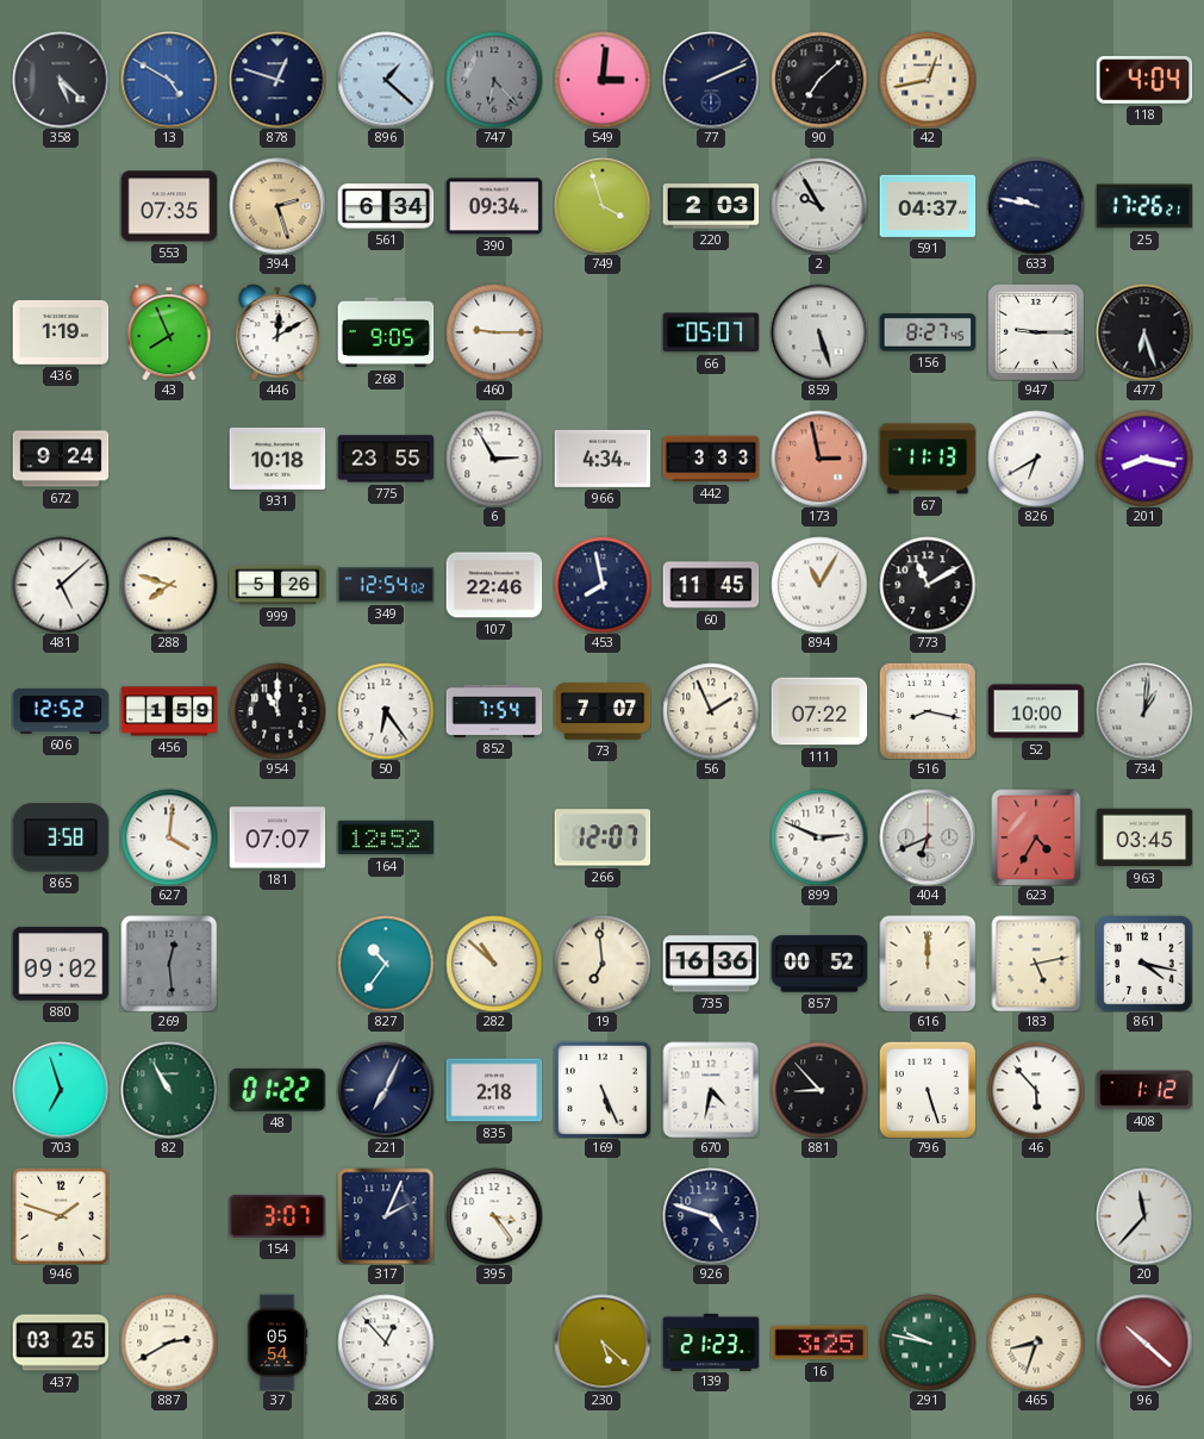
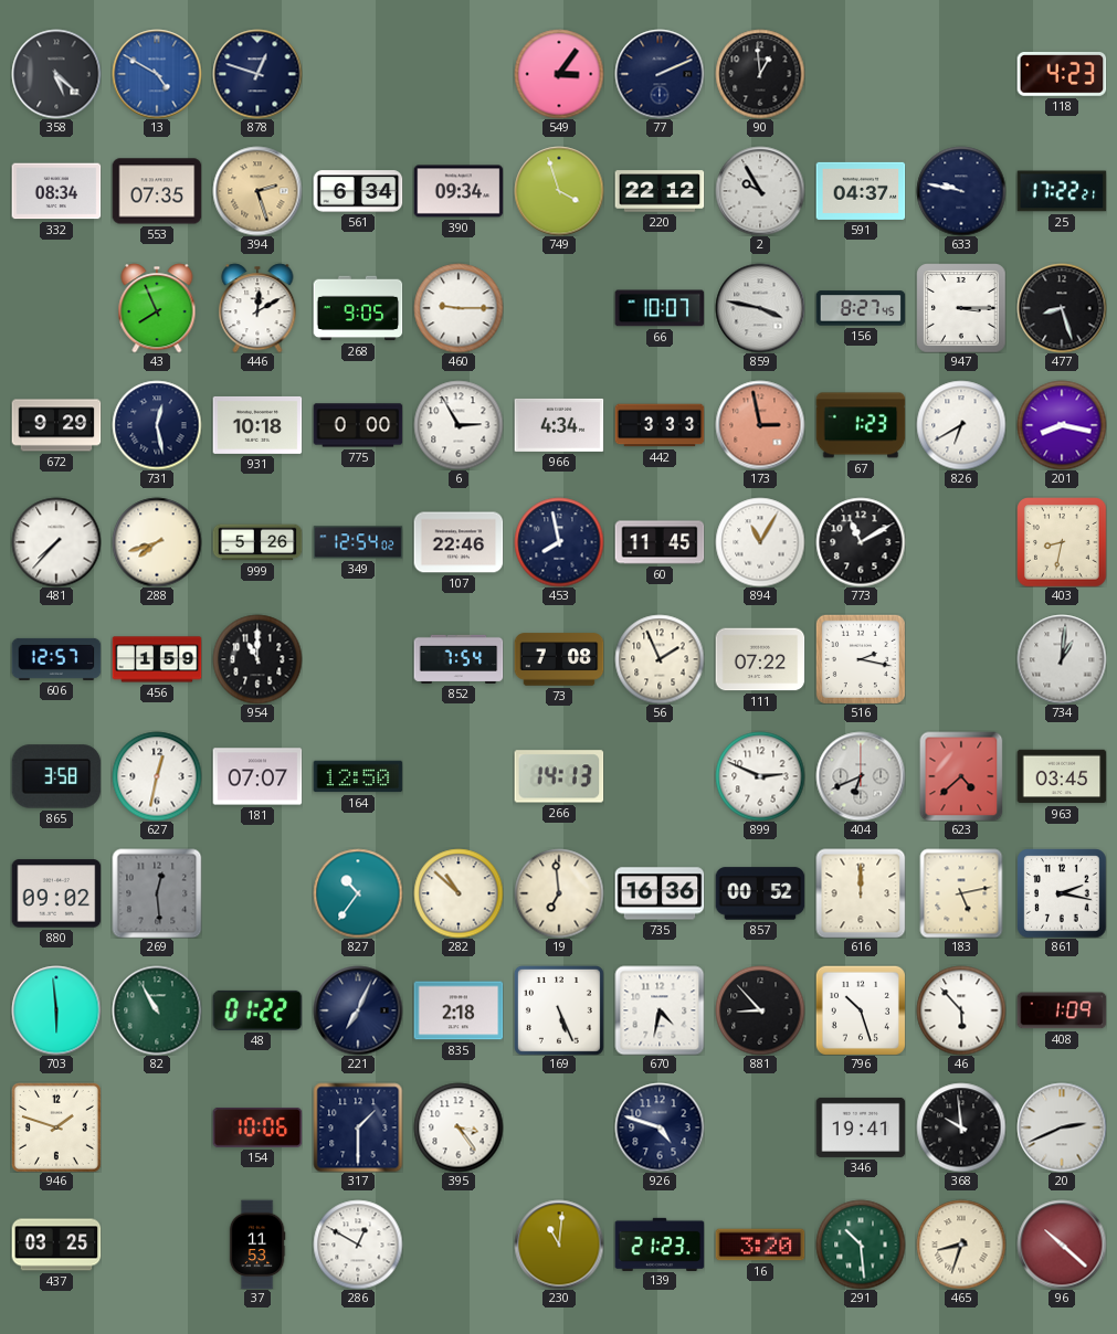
896: 1:22 -> none (386, 80)
747: 6:23 -> none (494, 80)
549: 3:01 -> 3:06 (559, 74)
90: 7:08 -> 12:59 (760, 74)
42: 12:43 -> none (928, 80)
118: 4:04 -> 4:23 (1062, 75)
332: none -> 08:34 (56, 191)
220: 2:03 -> 22:12 (660, 191)
25: 17:26 -> 17:22 (1062, 191)
436: 1:19 -> none (61, 332)
66: 05:07 -> 10:07 (660, 308)
859: 5:27 -> 3:47 (760, 308)
947: 9:15 -> 3:15 (961, 308)
477: 6:27 -> 8:27 (1062, 308)
672: 9:24 -> 9:29 (56, 425)
731: none -> 12:28 (157, 425)
775: 23:55 -> 0:00 (358, 425)
67: 11:13 -> 1:23 (861, 425)
481: 5:08 -> 7:37 (56, 542)
288: 7:48 -> 7:42 (157, 542)
403: none -> 8:32 (1062, 542)
606: 12:52 -> 12:57 (56, 659)
50: 6:24 -> none (386, 711)
73: 7:07 -> 7:08 (559, 659)
516: 8:17 -> 2:17 (861, 659)
52: 10:00 -> none (1036, 711)
627: 4:01 -> 12:32 (157, 776)
164: 12:52 -> 12:50 (358, 776)
266: 12:07 -> 14:13 (559, 776)
623: 4:35 -> 4:38 (961, 776)
861: 4:17 -> 2:17 (1062, 893)
703: 6:57 -> 5:59 (56, 1010)
796: 5:27 -> 10:27 (861, 1010)
408: 1:12 -> 1:09 (1062, 1010)
154: 3:07 -> 10:06 (257, 1127)
317: 2:04 -> 1:30 (358, 1127)
346: none -> 19:41 (861, 1127)
368: none -> 9:59 (961, 1127)
20: 11:37 -> 2:41 (1062, 1127)
887: 2:40 -> none (169, 1343)
37: 05:54 -> 11:53 (257, 1245)
286: 12:53 -> 12:50 (358, 1245)
230: 5:22 -> 11:01 (559, 1245)
16: 3:25 -> 3:20 (760, 1245)
291: 9:47 -> 10:29 (861, 1245)
